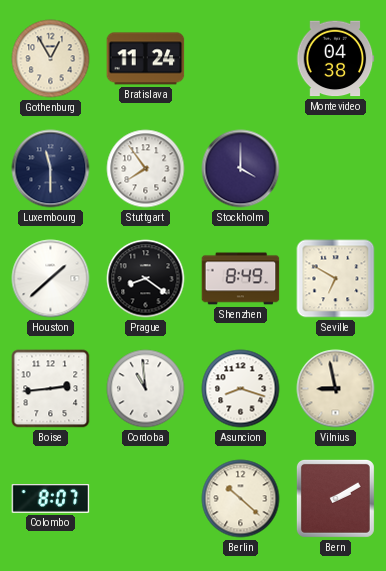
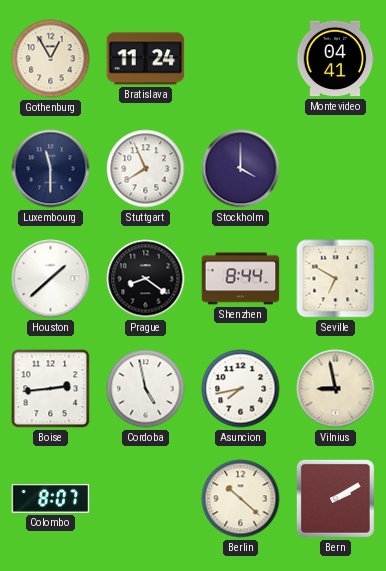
Montevideo: 04:38 -> 04:41 (335, 59)
Stuttgart: 7:54 -> 7:56 (146, 169)
Shenzhen: 8:49 -> 8:44 (241, 279)
Cordoba: 10:59 -> 4:58 (146, 389)
Asuncion: 8:18 -> 7:43 (241, 389)
